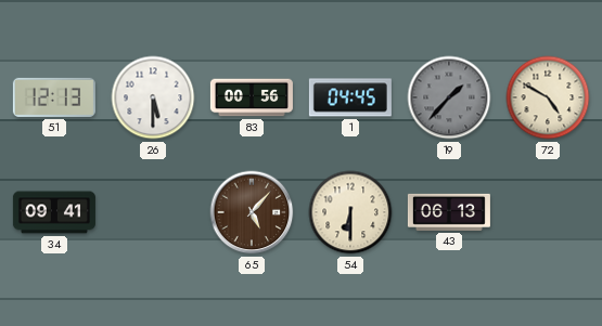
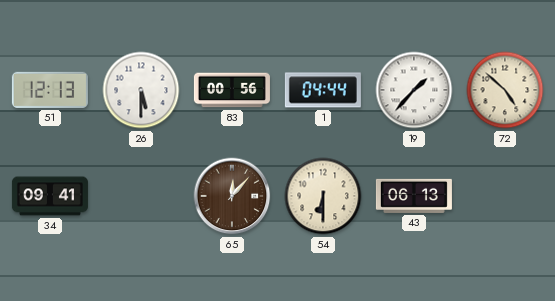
1: 04:45 -> 04:44 (323, 90)
19 dial: grey -> white (414, 90)
72: 4:50 -> 4:52 (505, 90)
65: 5:07 -> 12:07 (232, 196)
